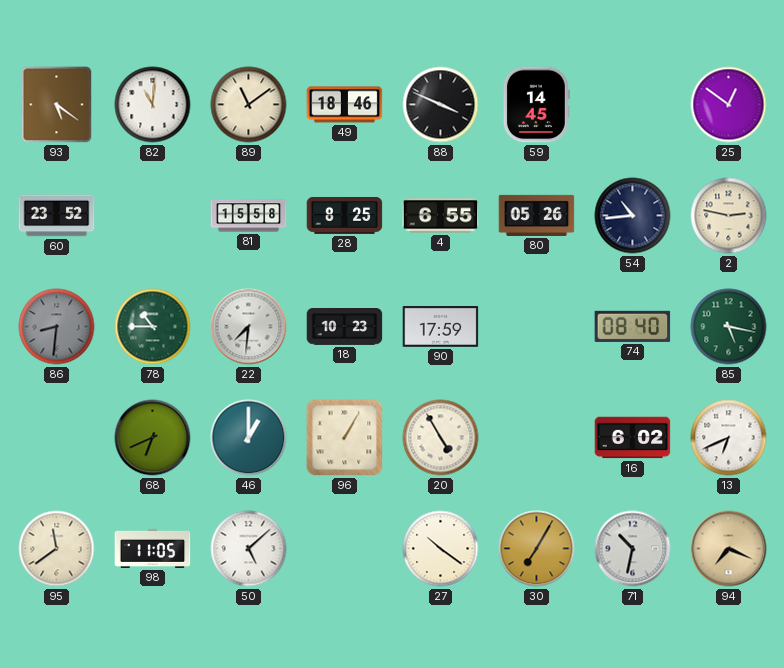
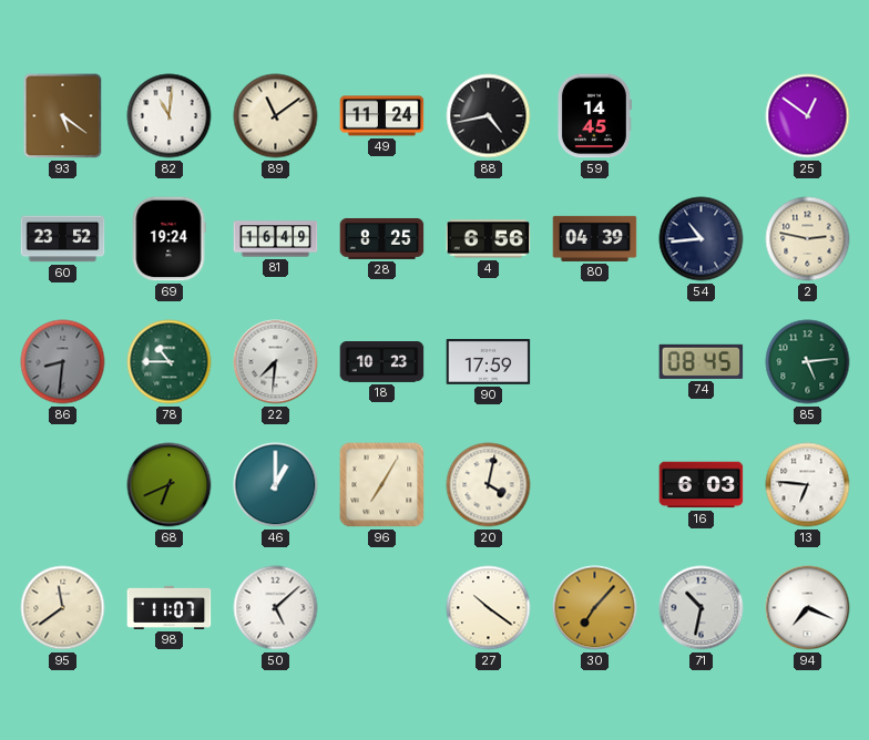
49: 18:46 -> 11:24 (382, 116)
88: 3:49 -> 4:43 (489, 116)
69: none -> 19:24 (168, 239)
81: 15:58 -> 16:49 (276, 239)
4: 6:55 -> 6:56 (489, 239)
80: 05:26 -> 04:39 (595, 238)
74: 08:40 -> 08:45 (702, 361)
85: 5:17 -> 5:14 (808, 362)
96: 1:05 -> 7:05 (382, 485)
20: 4:55 -> 4:02 (489, 485)
16: 6:02 -> 6:03 (702, 485)
13: 6:41 -> 6:46 (808, 485)
98: 11:05 -> 11:07 (170, 607)
30: 7:05 -> 7:07 (595, 608)
94 dial: champagne -> white (808, 608)
